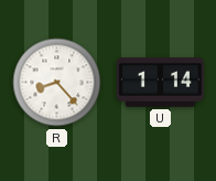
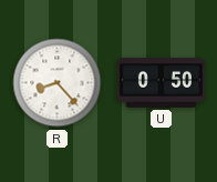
U: 1:14 -> 0:50 (161, 83)
